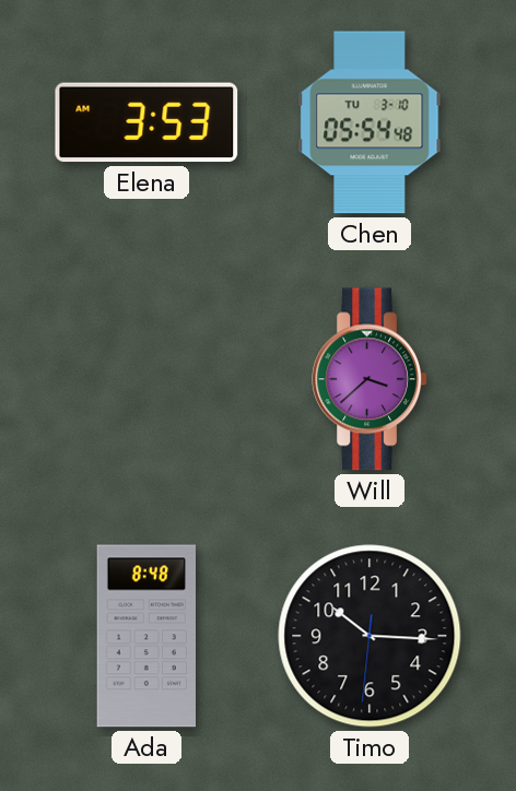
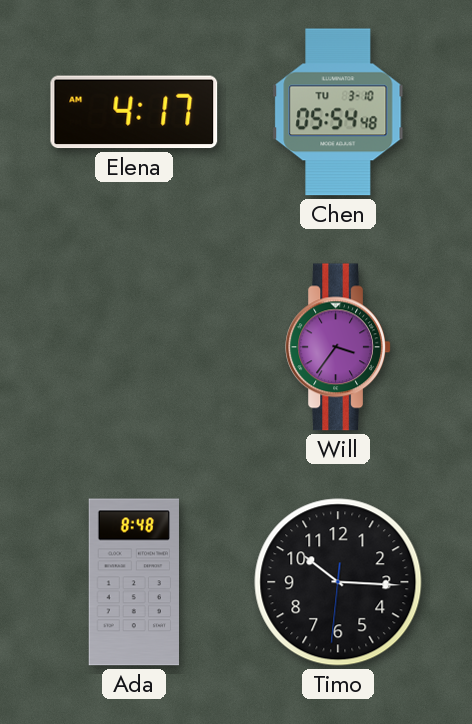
Elena: 3:53 -> 4:17 (134, 112)
Will: 3:38 -> 3:36 (338, 347)
